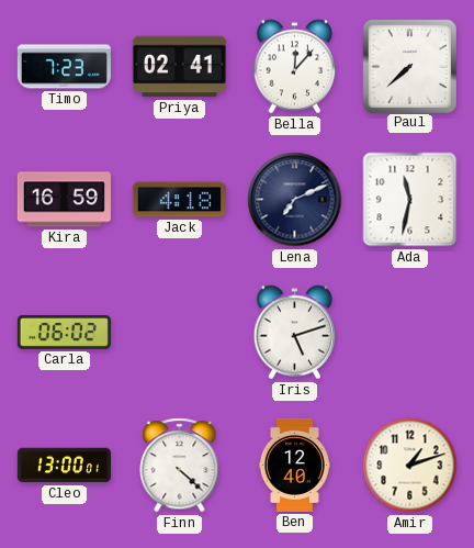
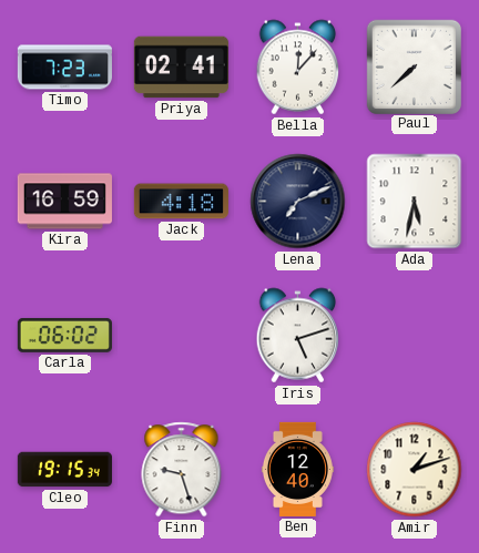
Ada: 11:32 -> 5:32 (415, 202)
Cleo: 13:00 -> 19:15 (64, 470)
Finn: 4:22 -> 9:27 (182, 470)
